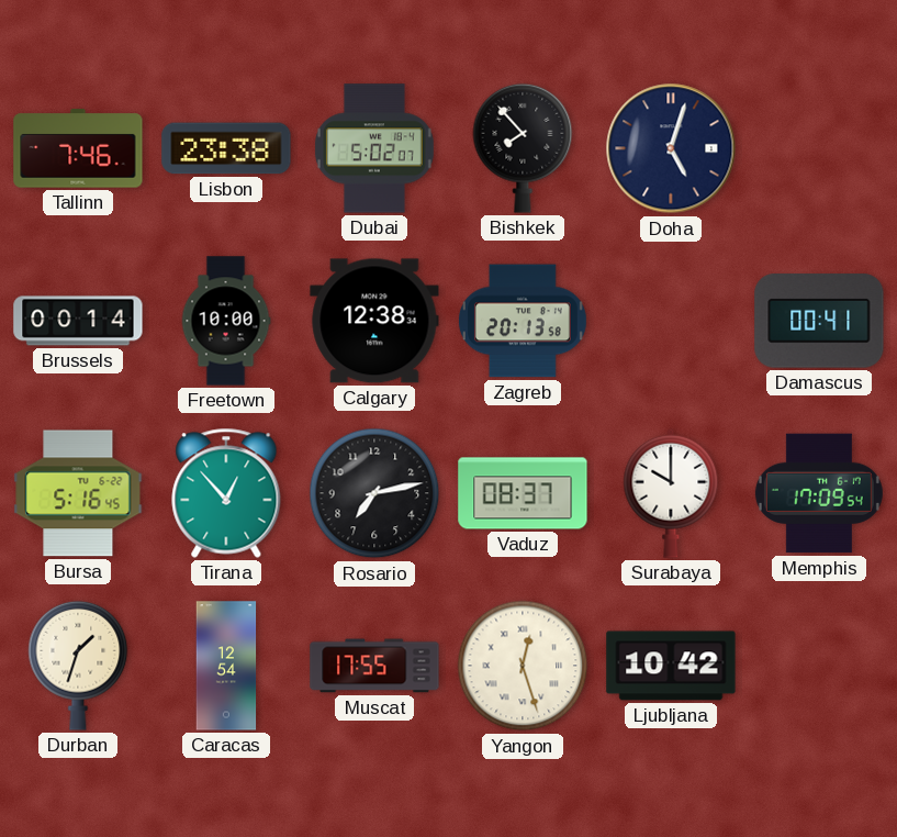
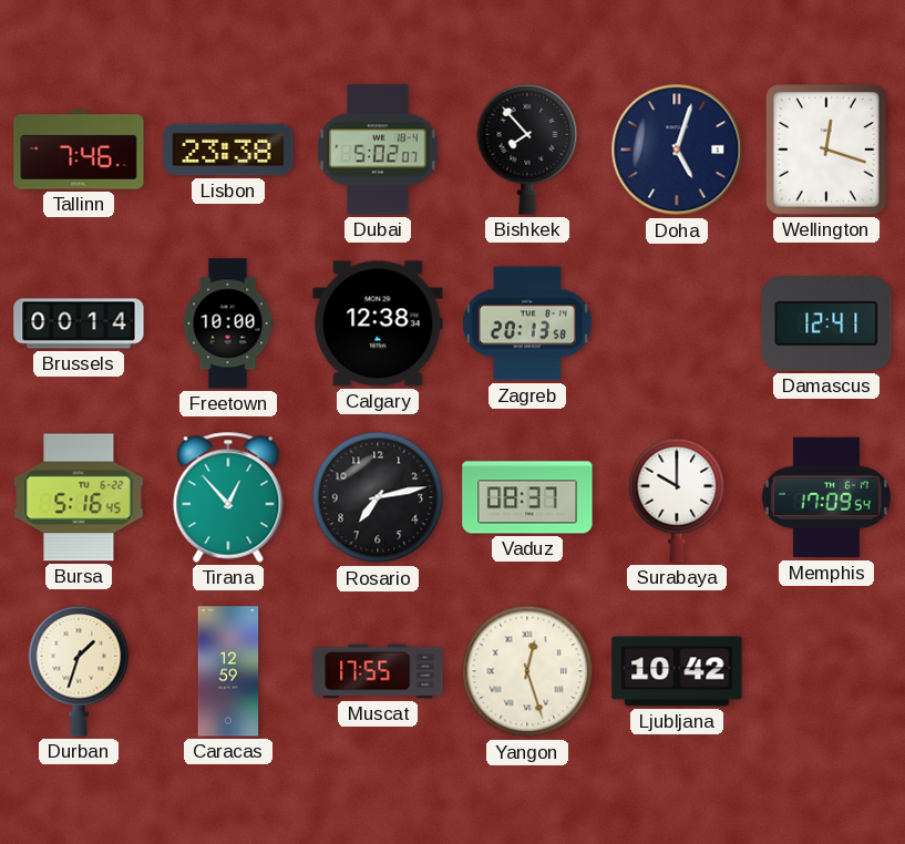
Wellington: none -> 12:18 (826, 150)
Damascus: 00:41 -> 12:41 (826, 323)
Caracas: 12:54 -> 12:59 (228, 671)
